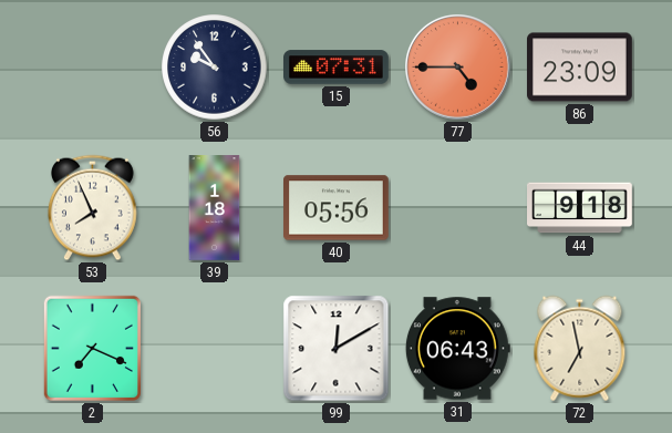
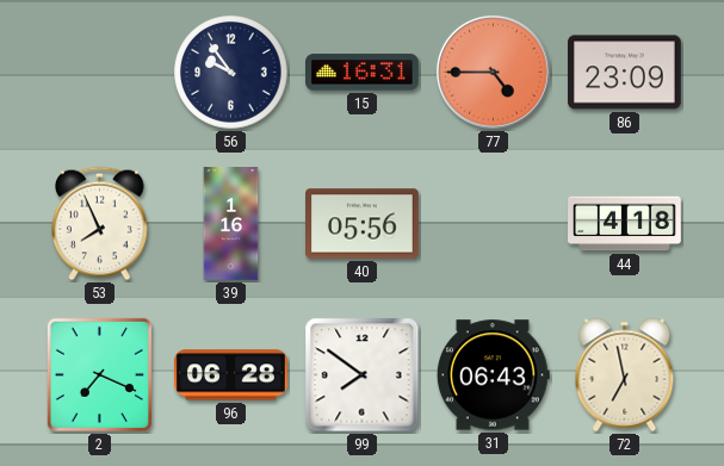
15: 07:31 -> 16:31 (363, 73)
39: 1:18 -> 1:16 (231, 224)
44: 9:18 -> 4:18 (625, 224)
96: none -> 06:28 (231, 375)
99: 12:10 -> 7:51 (363, 375)
